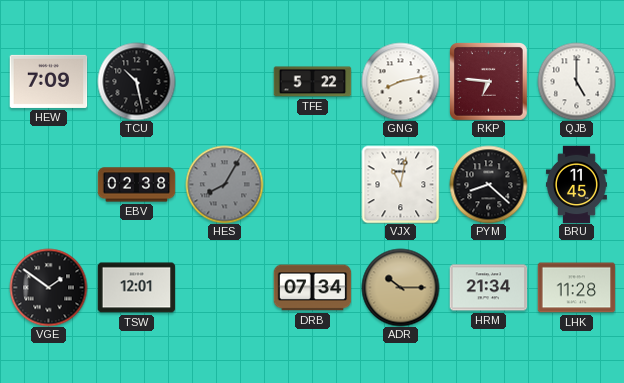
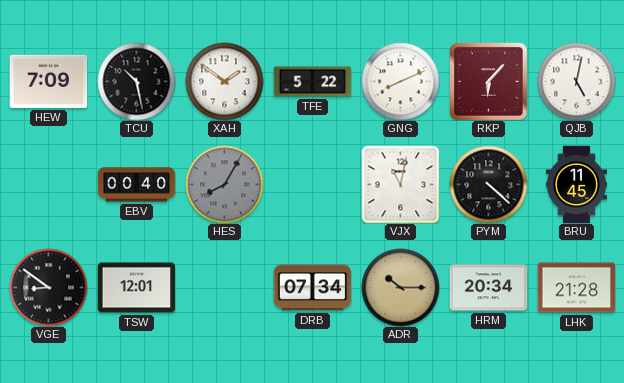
XAH: none -> 1:51 (224, 81)
GNG: 8:13 -> 8:11 (400, 81)
RKP: 6:46 -> 6:07 (489, 82)
QJB: 5:00 -> 5:02 (576, 81)
EBV: 02:38 -> 00:40 (136, 185)
PYM: 8:22 -> 4:22 (488, 184)
VGE: 1:51 -> 8:51 (48, 287)
HRM: 21:34 -> 20:34 (488, 288)
LHK: 11:28 -> 21:28 (576, 288)
